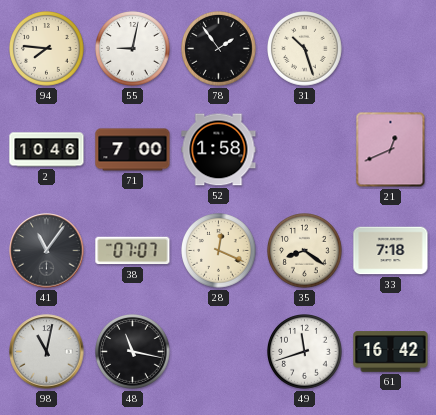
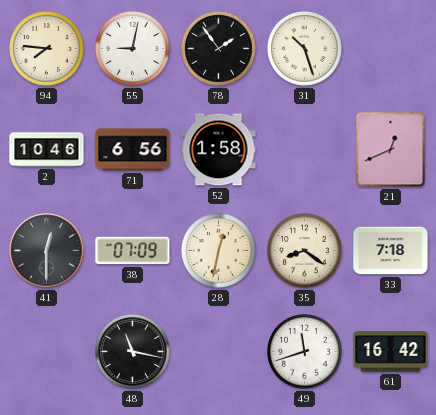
71: 7:00 -> 6:56 (133, 150)
41: 11:06 -> 12:30 (47, 251)
38: 07:07 -> 07:09 (133, 251)
28: 12:19 -> 12:32 (219, 251)
98: 11:02 -> none (47, 352)
